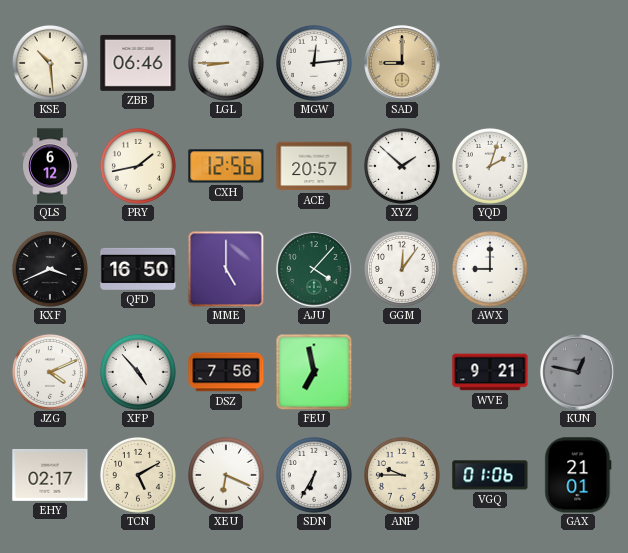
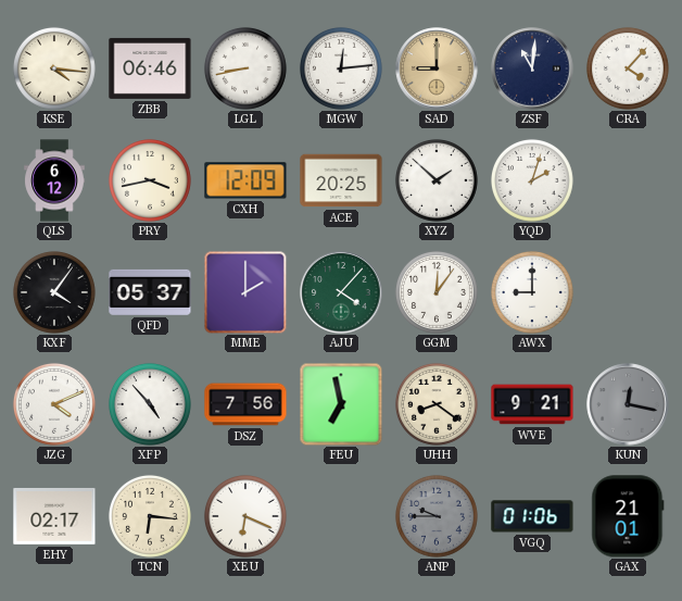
KSE: 10:29 -> 4:16 (54, 68)
LGL: 8:45 -> 8:43 (245, 68)
ZSF: none -> 11:01 (532, 68)
CRA: none -> 4:07 (628, 68)
PRY: 1:43 -> 3:43 (150, 180)
CXH: 12:56 -> 12:09 (245, 180)
ACE: 20:57 -> 20:25 (341, 180)
KXF: 3:41 -> 4:06 (54, 292)
QFD: 16:50 -> 05:37 (150, 292)
MME: 5:00 -> 2:00 (245, 292)
UHH: none -> 8:21 (437, 404)
KUN: 12:47 -> 12:17 (628, 404)
TCN: 5:10 -> 6:16 (150, 516)
SDN: 6:35 -> none (314, 475)
ANP dial: cream -> grey (437, 516)
